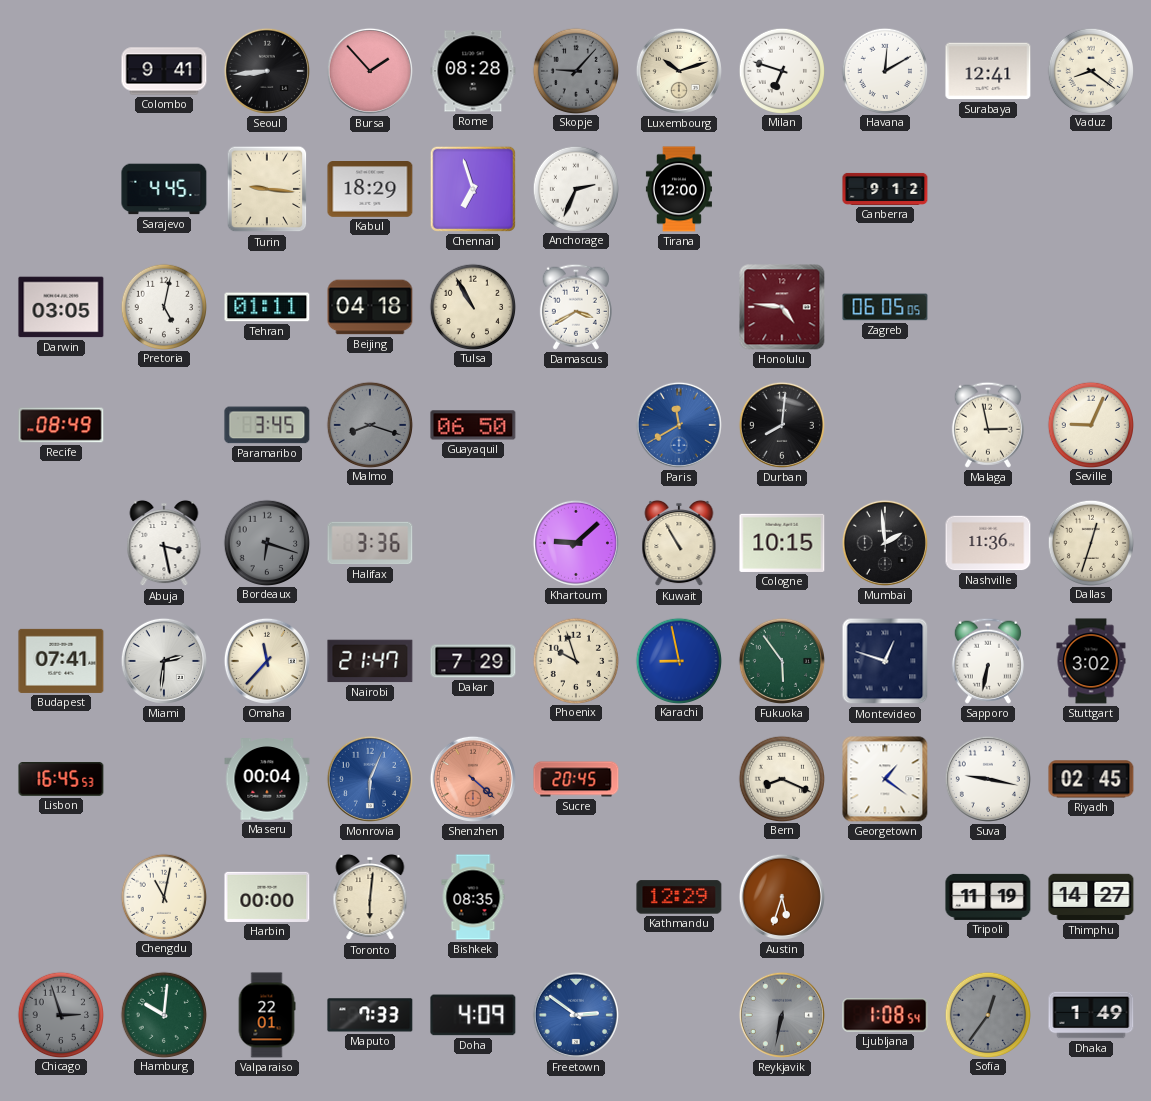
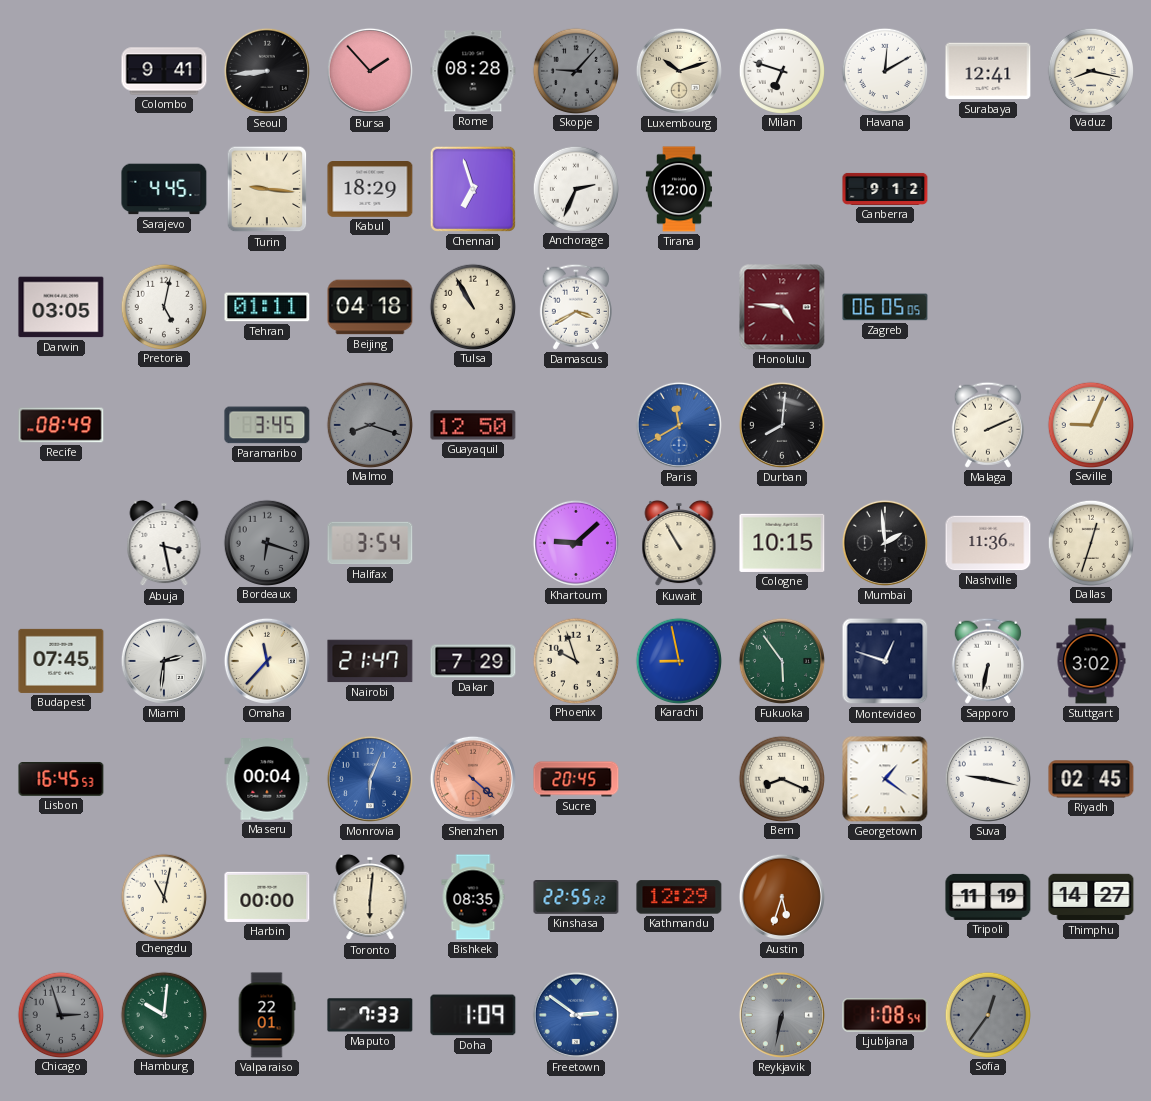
Vaduz: 8:21 -> 8:17 (1090, 70)
Guayaquil: 06:50 -> 12:50 (473, 425)
Malaga: 2:58 -> 2:11 (988, 425)
Halifax: 3:36 -> 3:54 (370, 543)
Budapest: 07:41 -> 07:45 (61, 661)
Kinshasa: none -> 22:55 (576, 898)
Doha: 4:09 -> 1:09 (473, 1015)
Dhaka: 1:49 -> none (1091, 1015)
